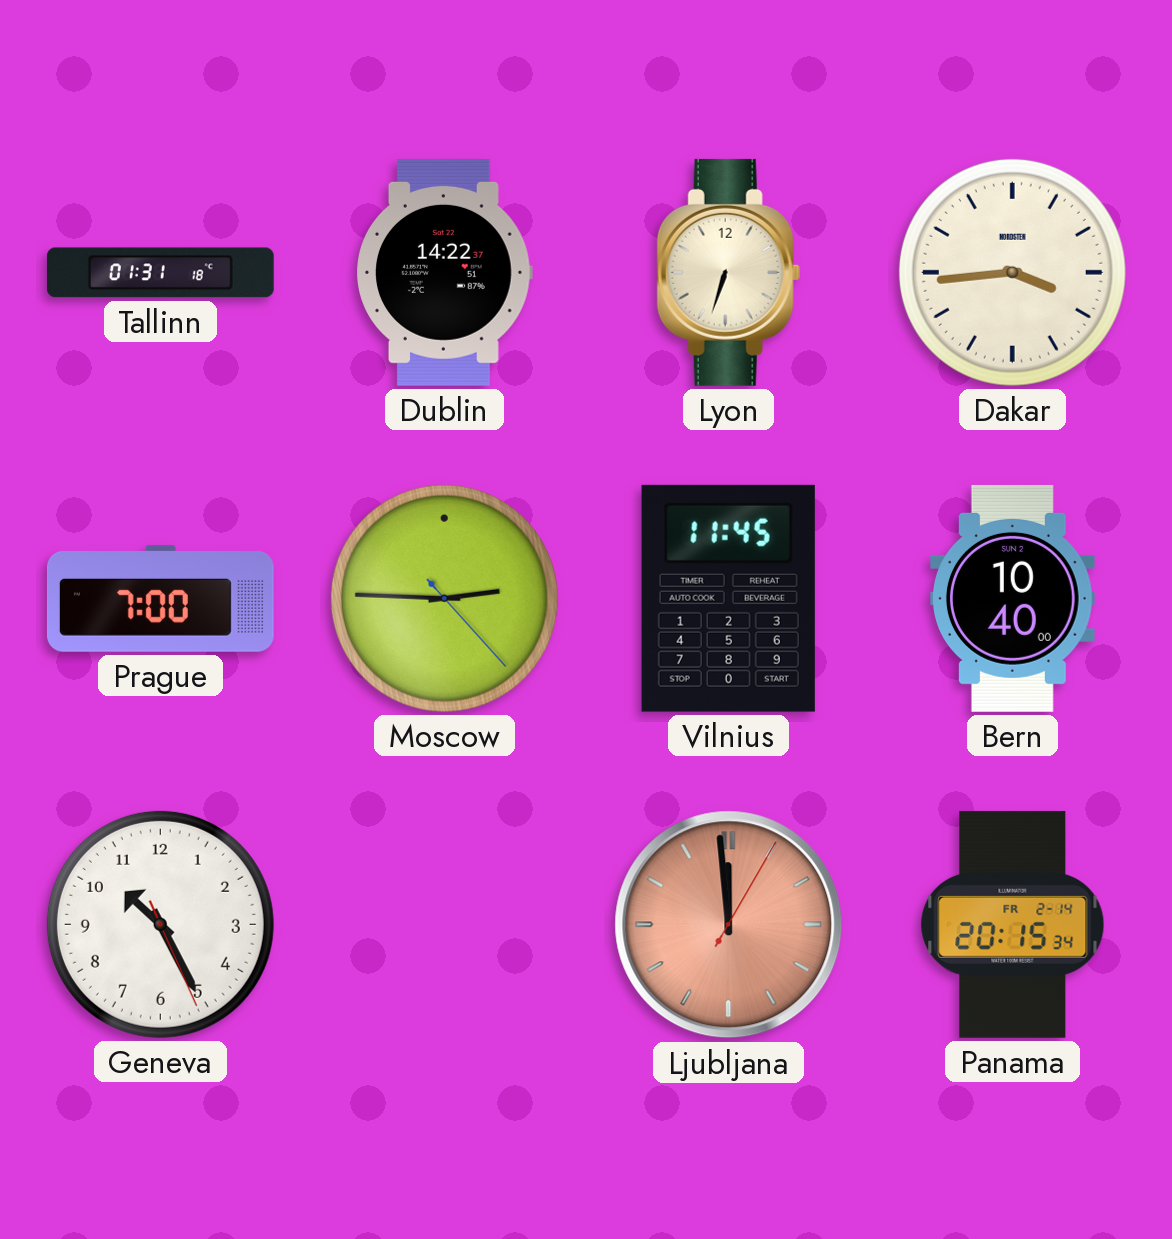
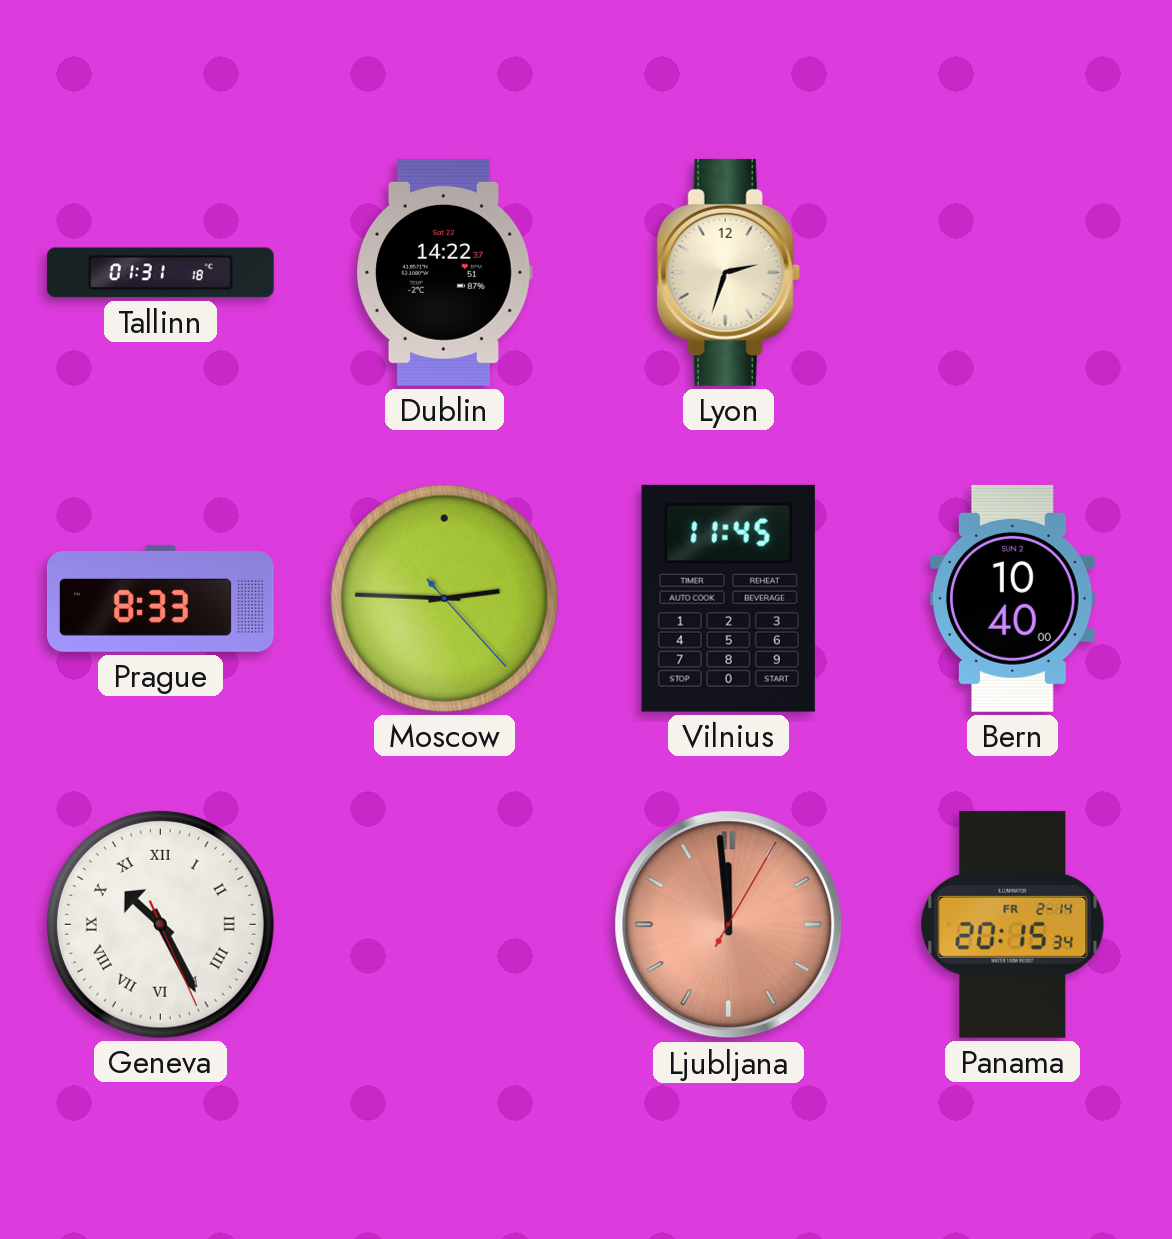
Lyon: 6:33 -> 2:33 (728, 272)
Dakar: 3:44 -> none (1012, 272)
Prague: 7:00 -> 8:33 (160, 598)
Geneva numerals: Arabic -> Roman (160, 924)
